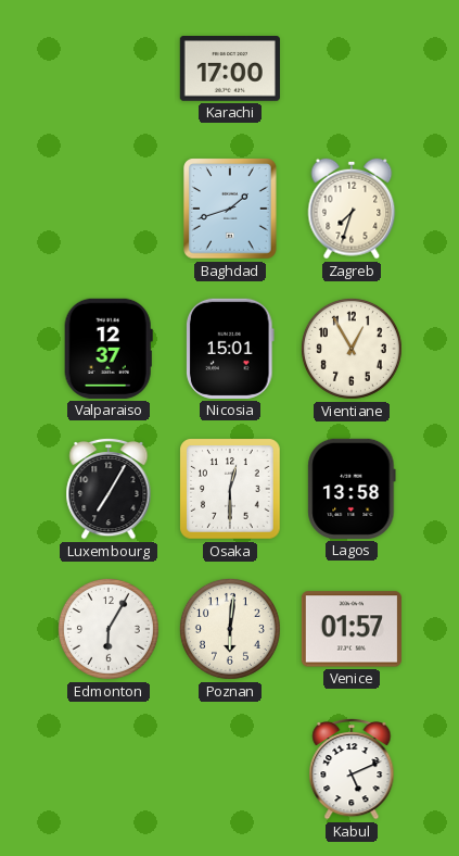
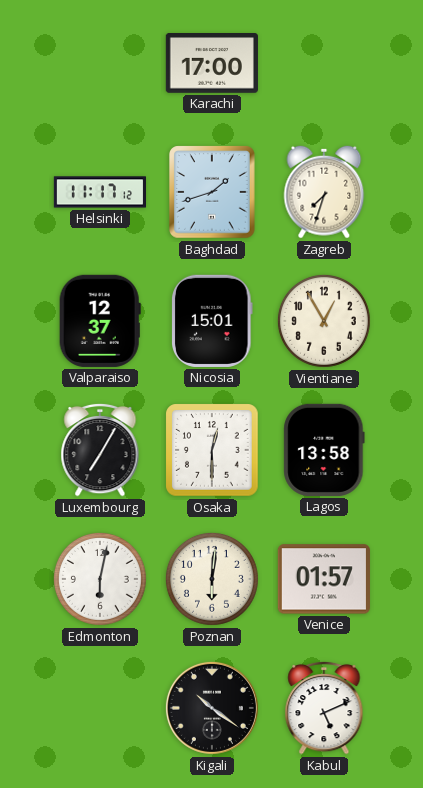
Helsinki: none -> 11:17 (99, 192)
Edmonton: 6:05 -> 6:02 (100, 579)
Kigali: none -> 10:21 (212, 708)
